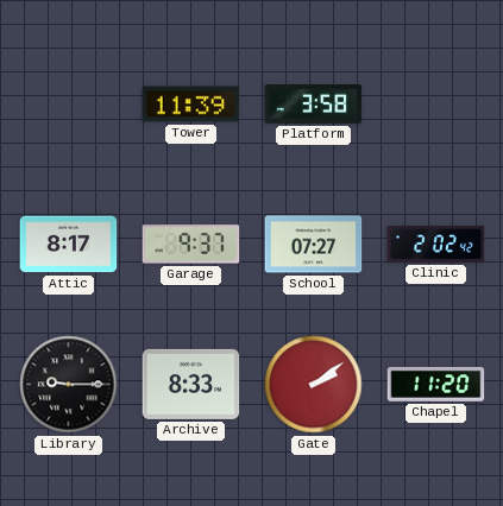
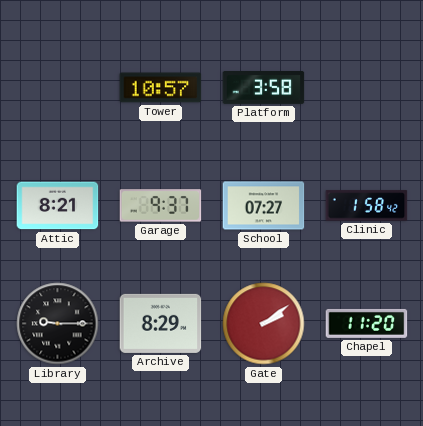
Tower: 11:39 -> 10:57 (161, 88)
Attic: 8:17 -> 8:21 (58, 206)
Clinic: 2:02 -> 1:58 (367, 206)
Archive: 8:33 -> 8:29 (161, 323)
